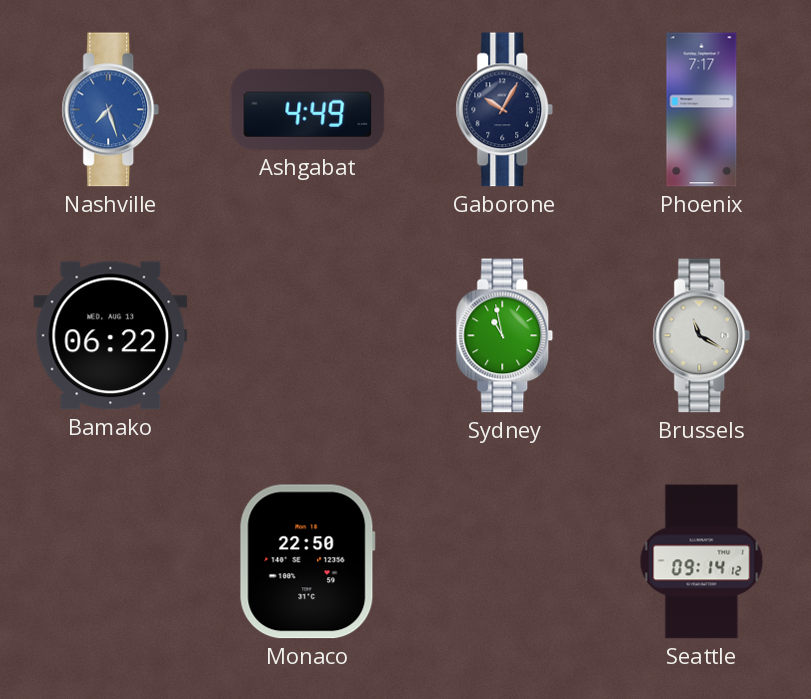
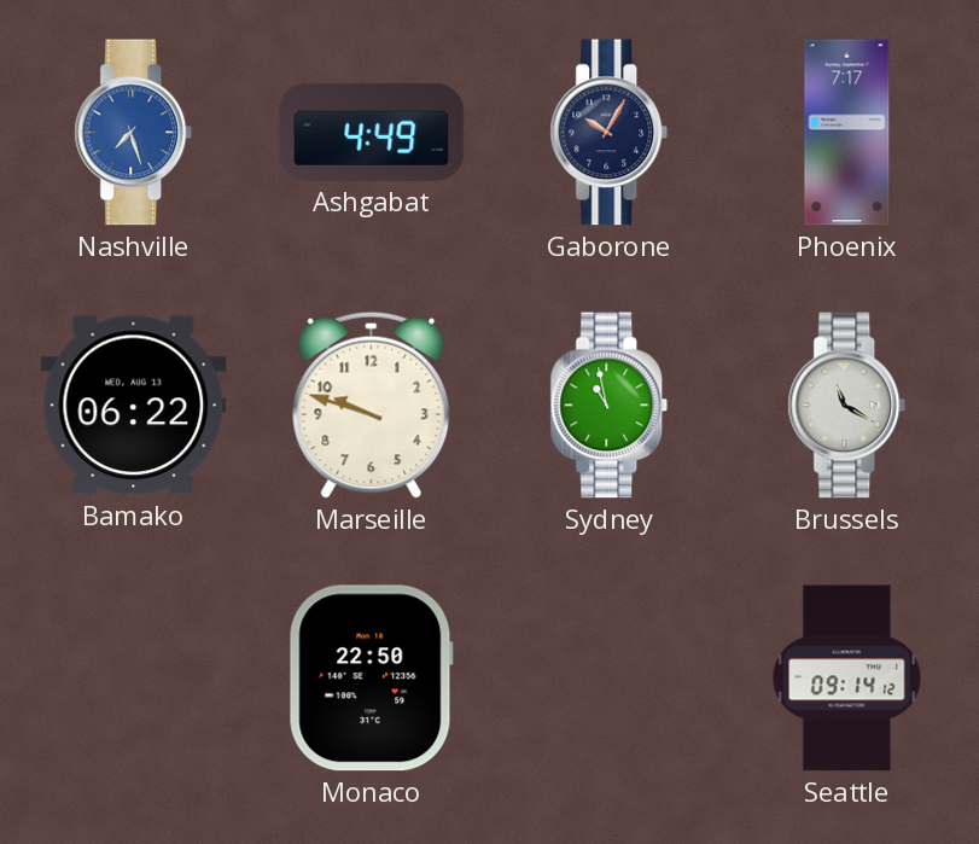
Marseille: none -> 9:48 (372, 404)
